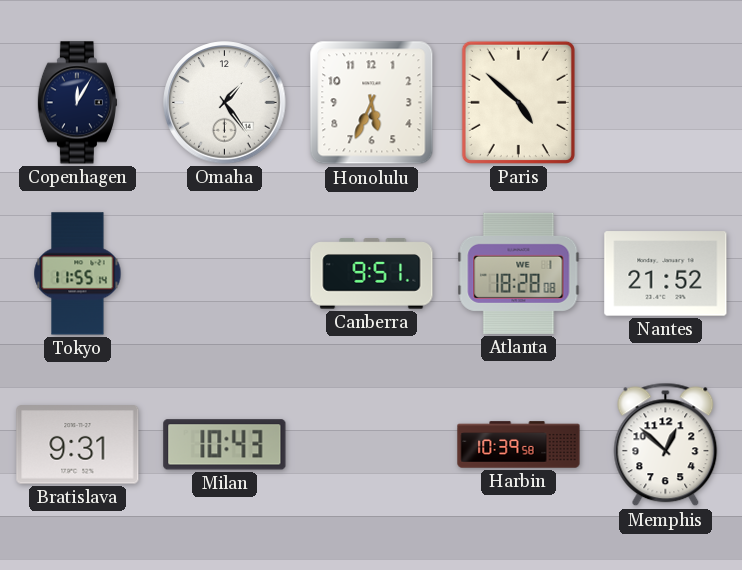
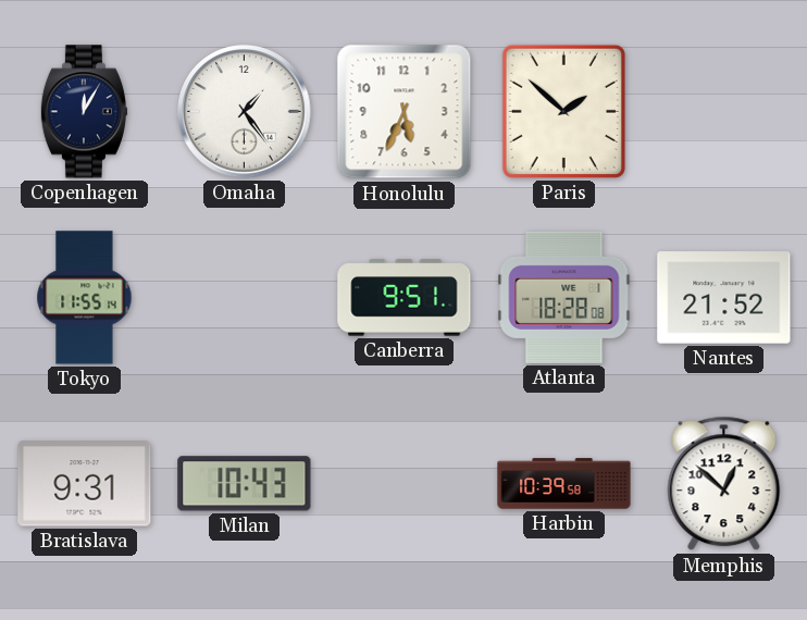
Paris: 4:52 -> 1:52 (563, 111)
